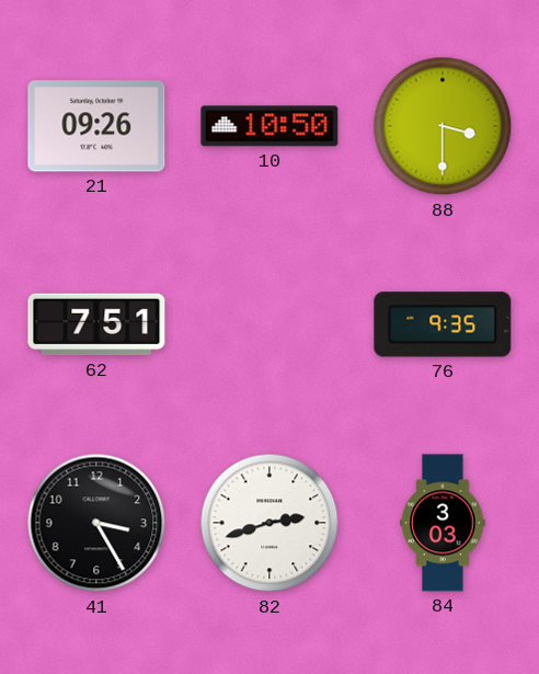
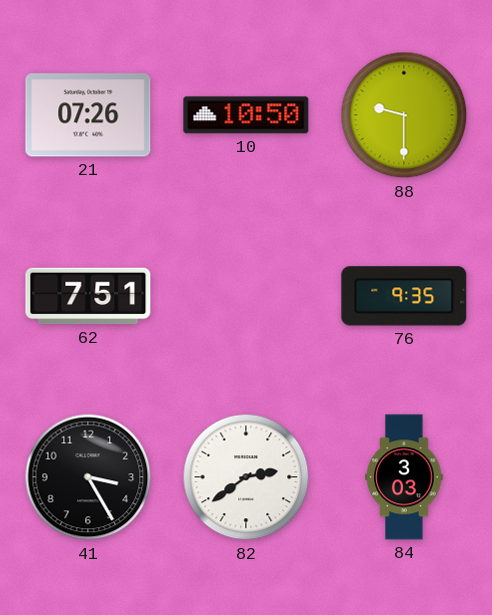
21: 09:26 -> 07:26 (88, 115)
88: 3:30 -> 9:30 (404, 115)
82: 2:42 -> 2:39 (246, 477)
